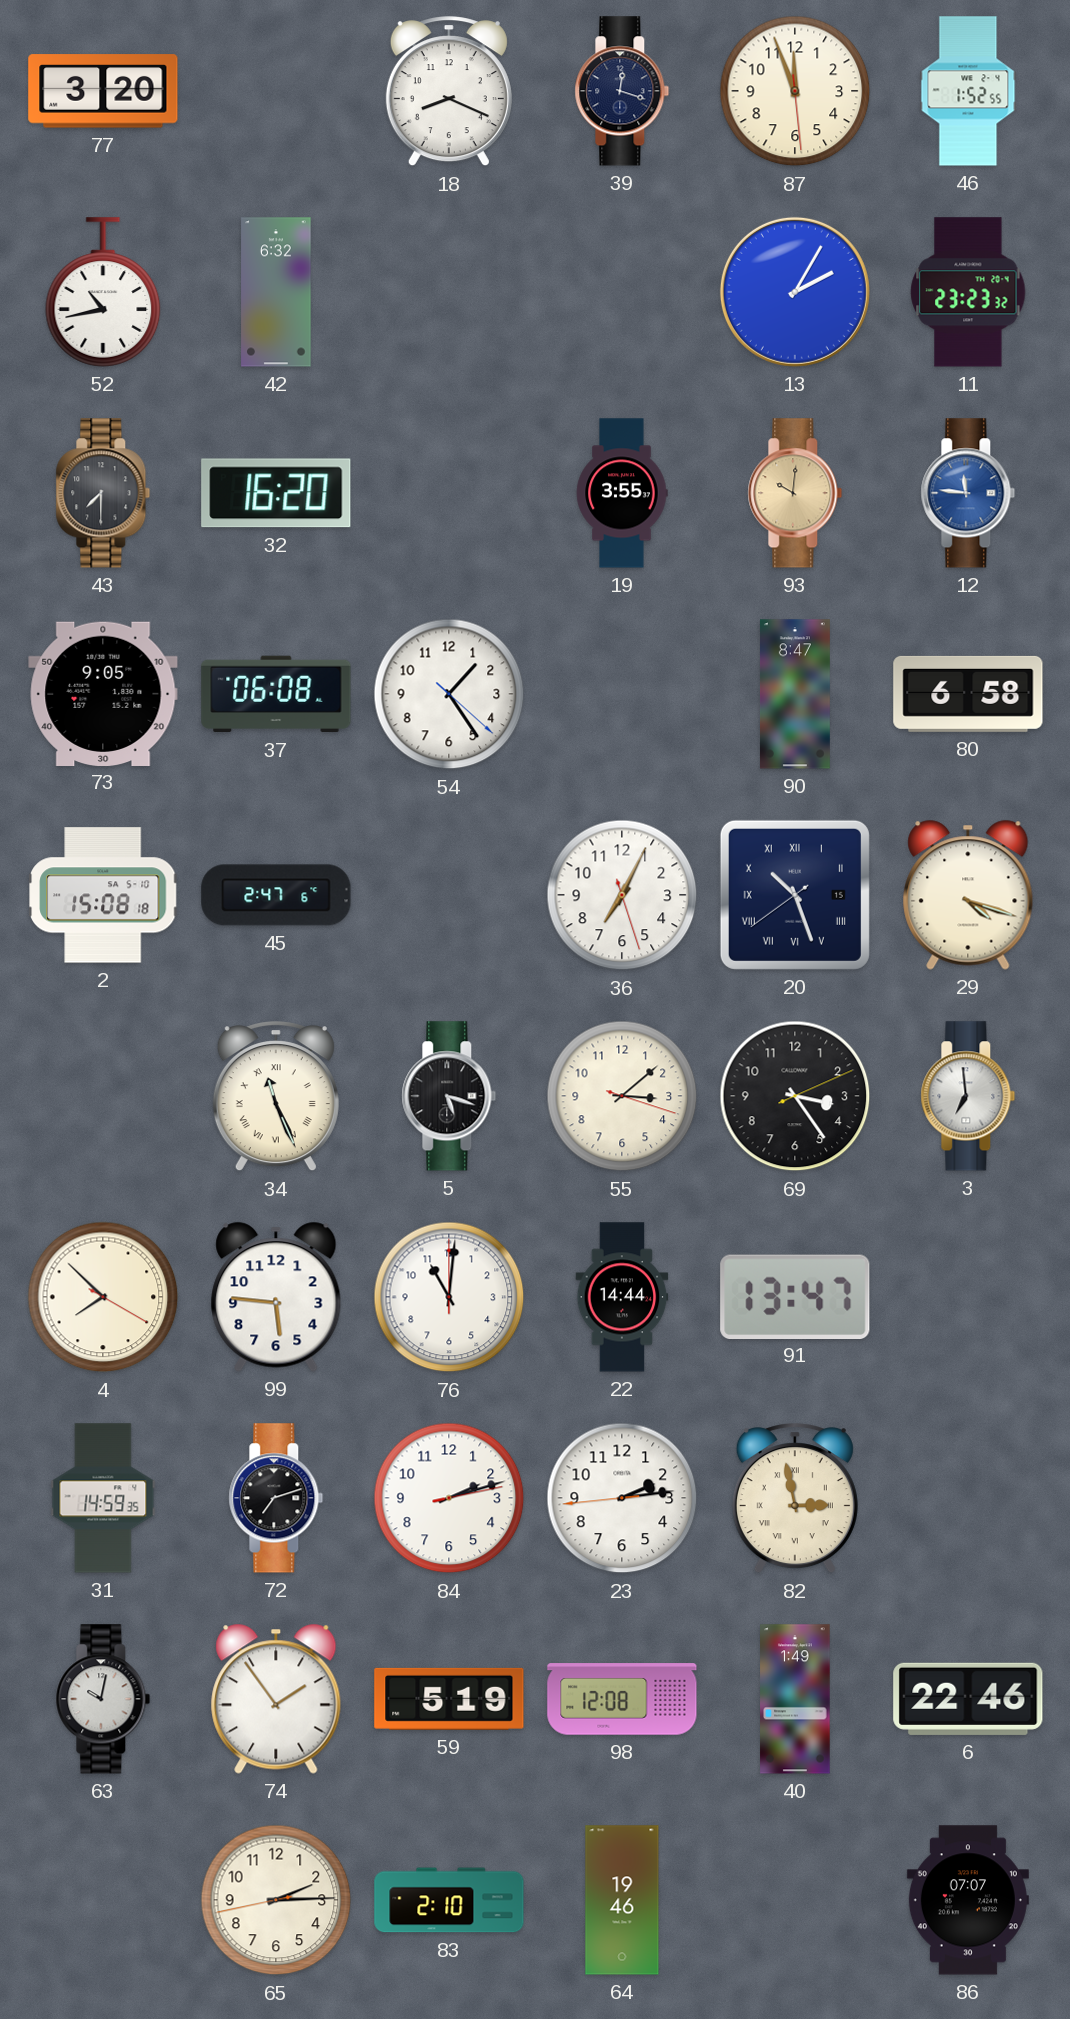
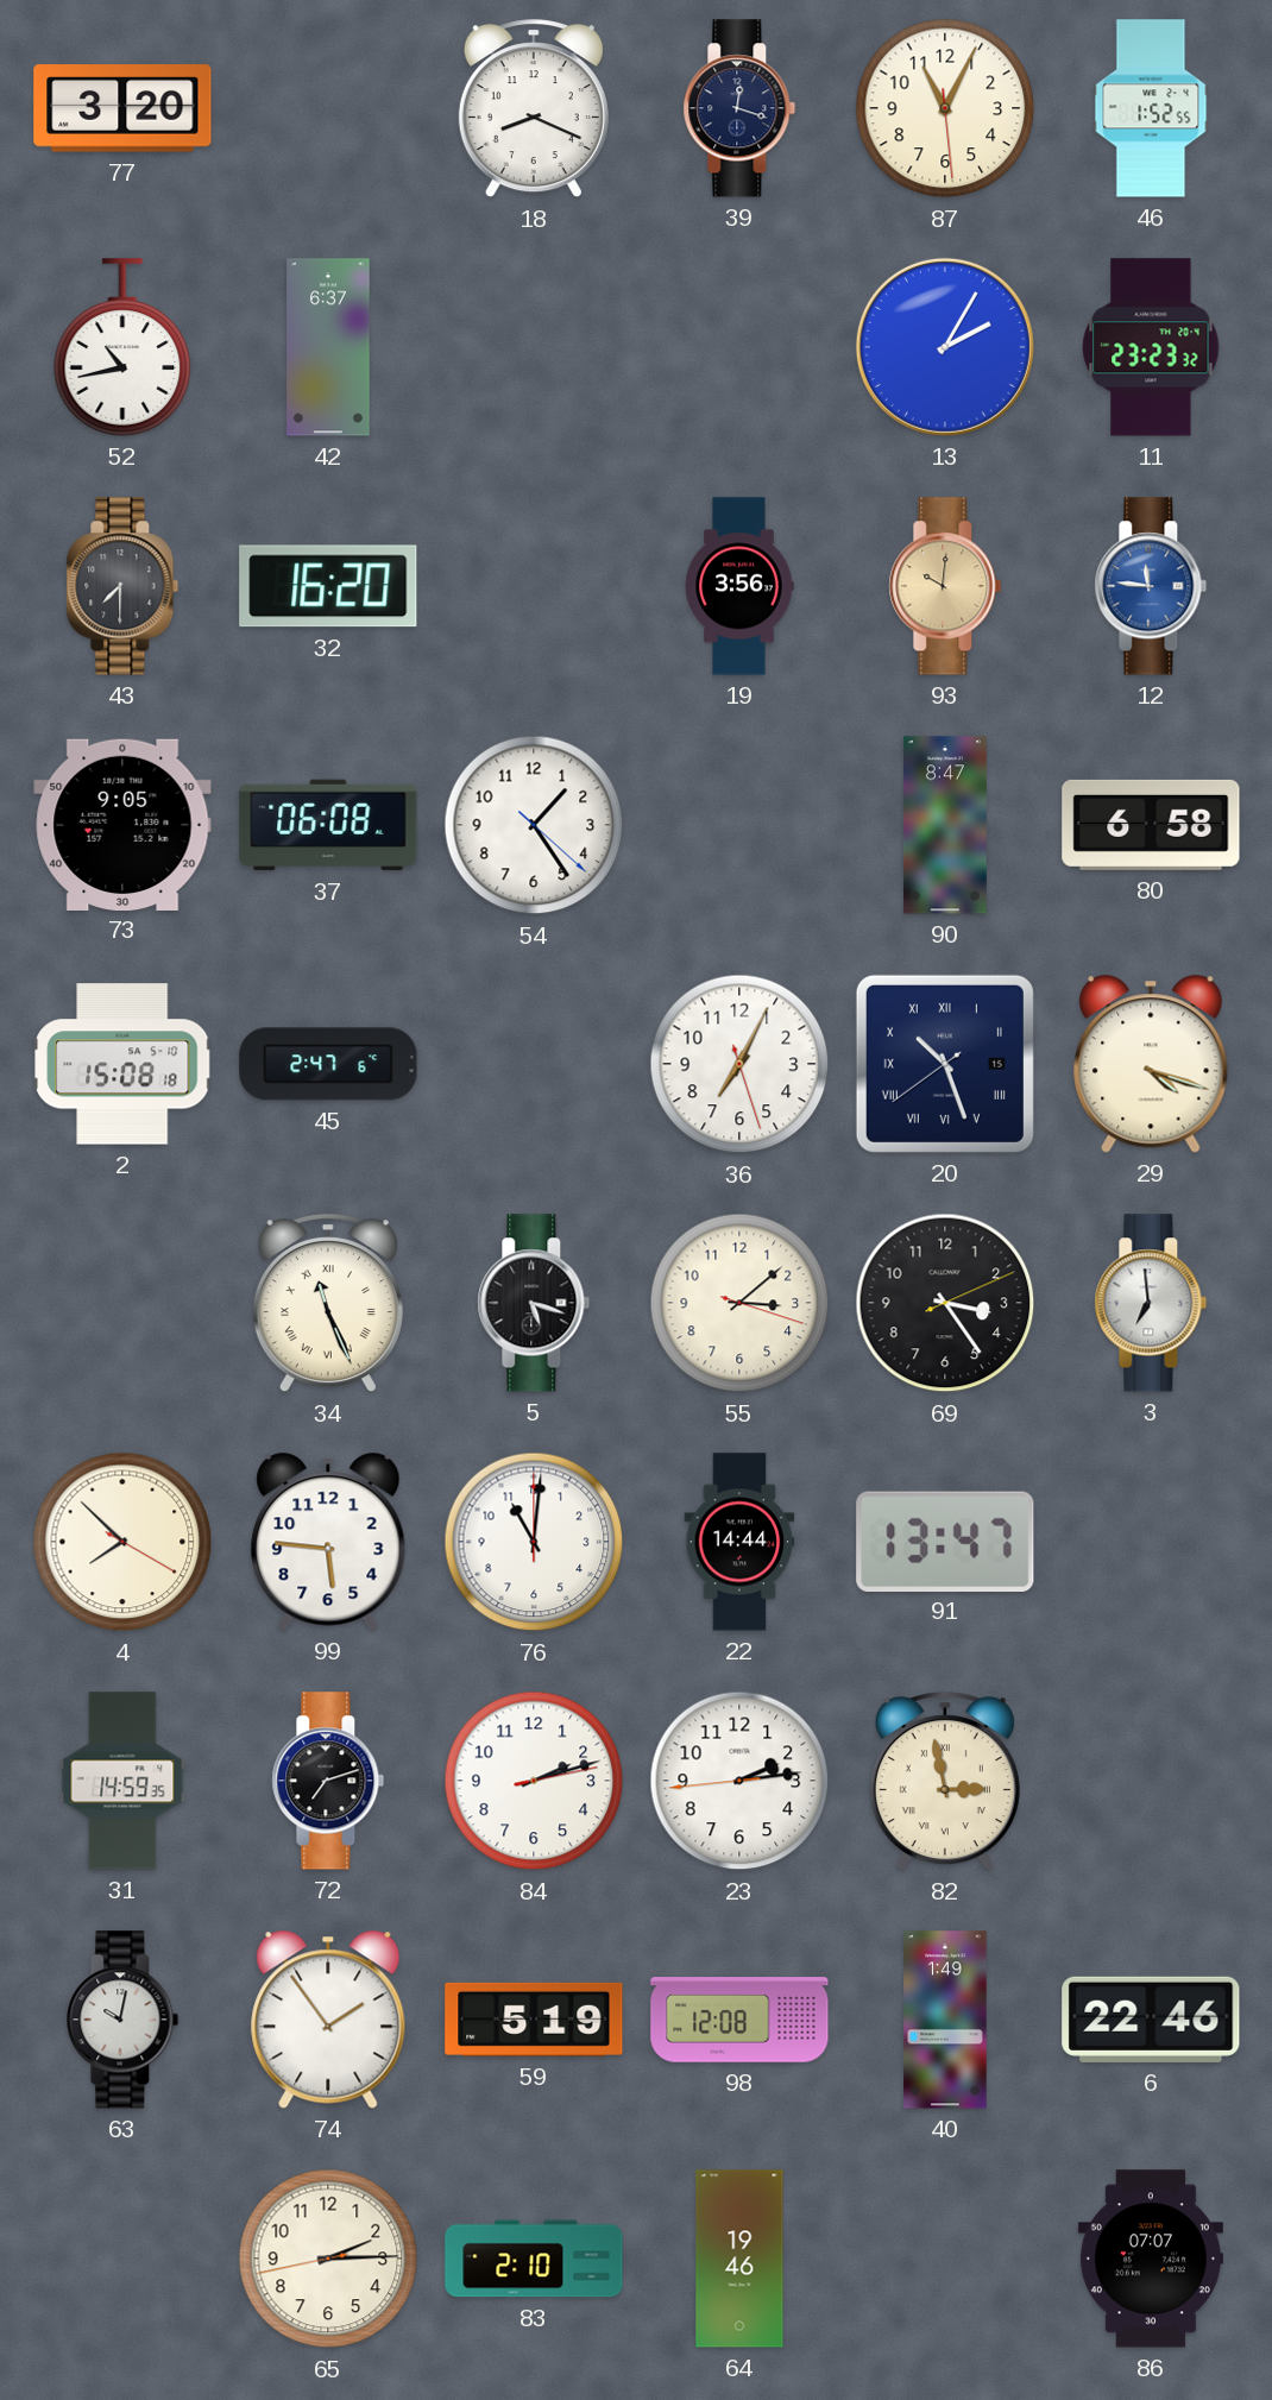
87: 11:56 -> 11:04 (945, 108)
42: 6:32 -> 6:37 (328, 347)
19: 3:55 -> 3:56 (739, 586)
